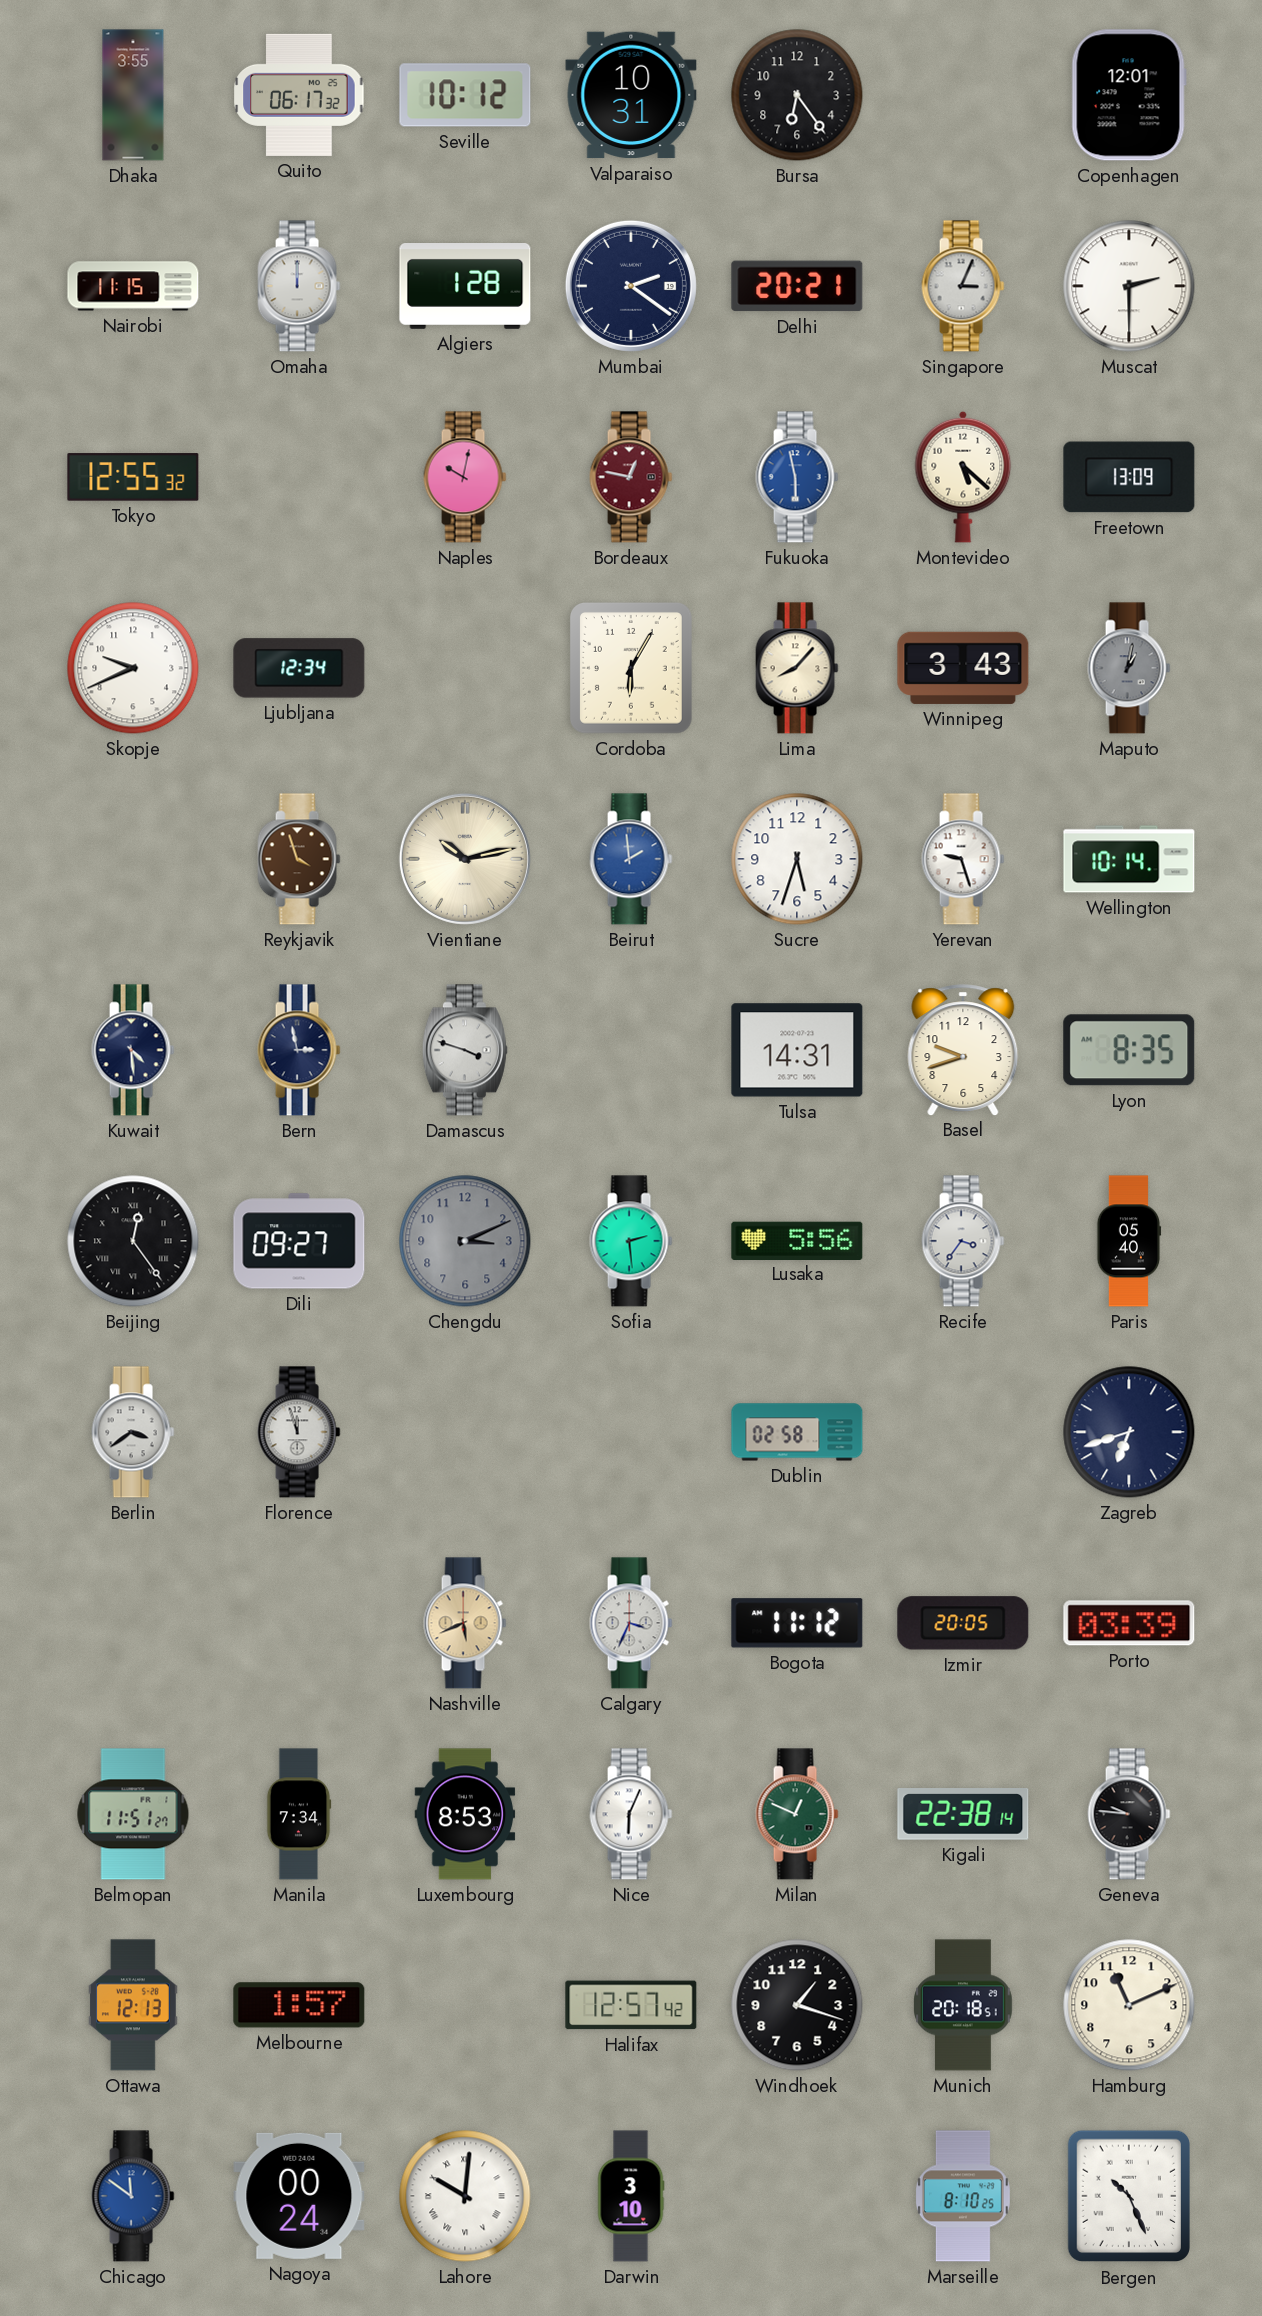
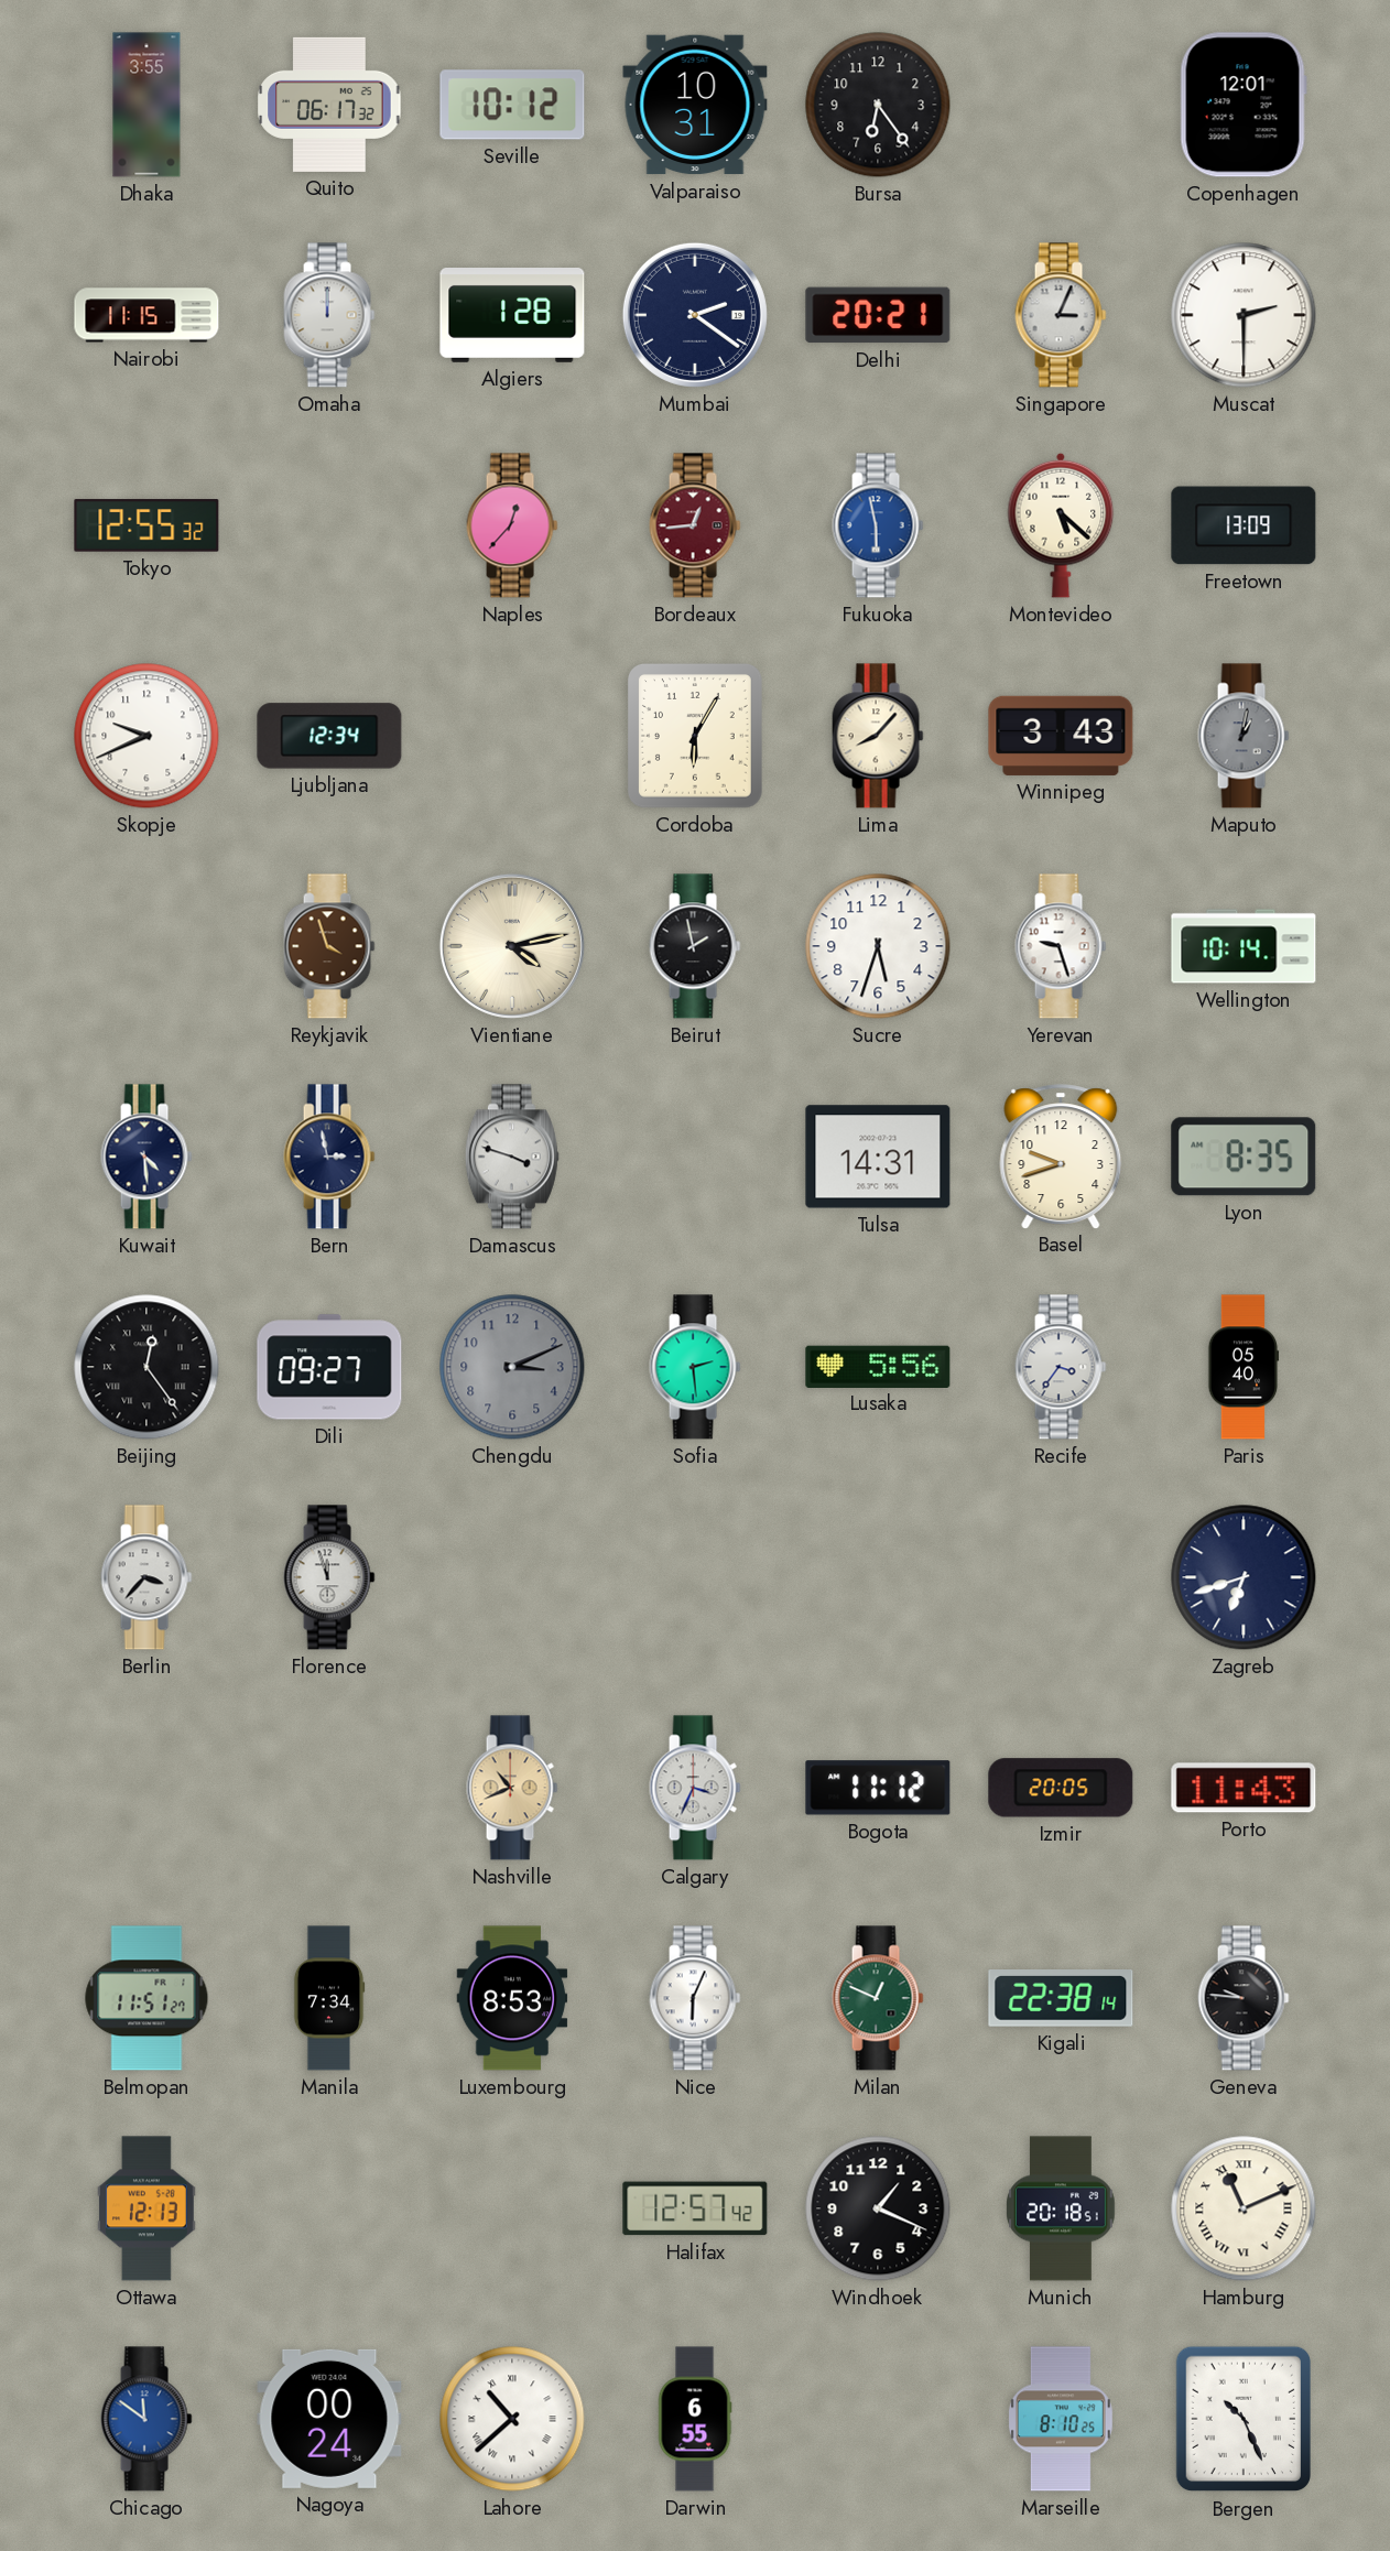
Naples: 10:02 -> 12:37 (512, 525)
Bordeaux: 12:47 -> 12:44 (695, 525)
Vientiane: 10:13 -> 4:13 (512, 946)
Beirut: 1:59 -> 1:58 (695, 946)
Beirut dial: blue -> black (695, 946)
Berlin: 3:39 -> 3:37 (146, 1577)
Dublin: 02:58 -> none (797, 1432)
Nashville: 5:41 -> 10:41 (512, 1788)
Porto: 03:39 -> 11:43 (1244, 1788)
Melbourne: 1:57 -> none (299, 2005)
Windhoek: 1:18 -> 1:19 (878, 2208)
Hamburg numerals: Arabic -> Roman (1244, 2208)
Lahore: 10:01 -> 10:38 (512, 2419)
Darwin: 3:10 -> 6:55 (695, 2419)
